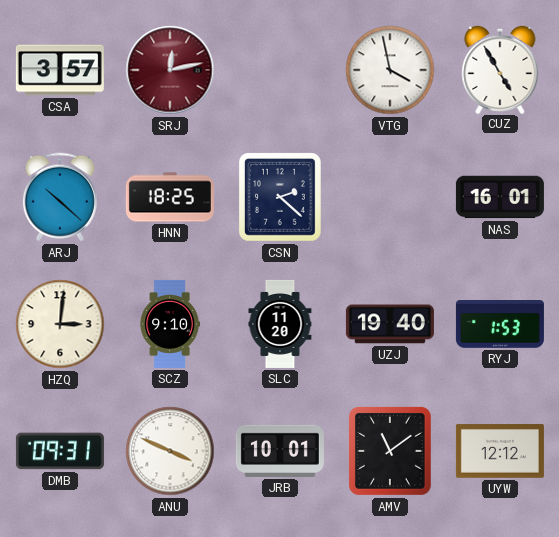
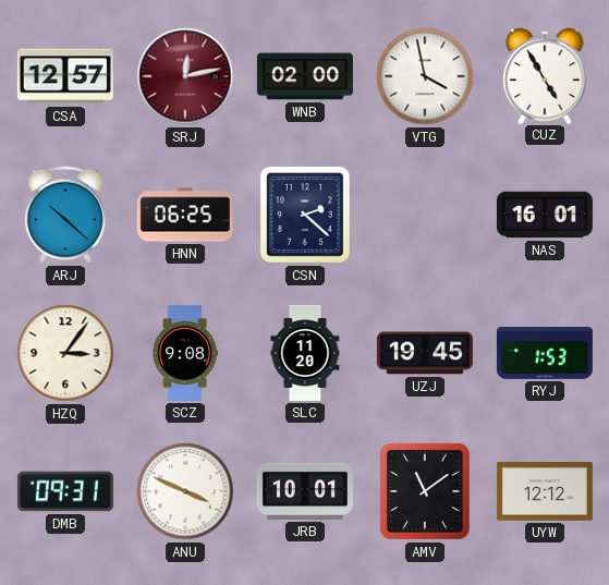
CSA: 3:57 -> 12:57 (65, 76)
WNB: none -> 02:00 (305, 76)
HNN: 18:25 -> 06:25 (185, 215)
HZQ: 3:01 -> 3:06 (65, 353)
SCZ: 9:10 -> 9:08 (185, 353)
UZJ: 19:40 -> 19:45 (425, 353)
